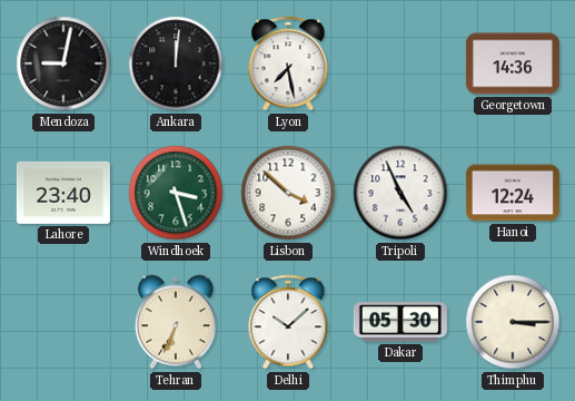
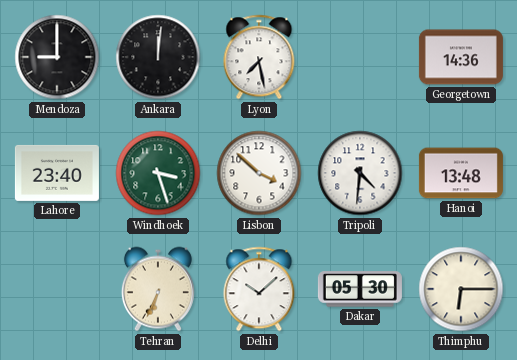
Mendoza: 9:02 -> 9:00 (57, 57)
Tripoli: 4:56 -> 4:31 (360, 173)
Hanoi: 12:24 -> 13:48 (461, 173)
Thimphu: 3:15 -> 6:15 (461, 289)
